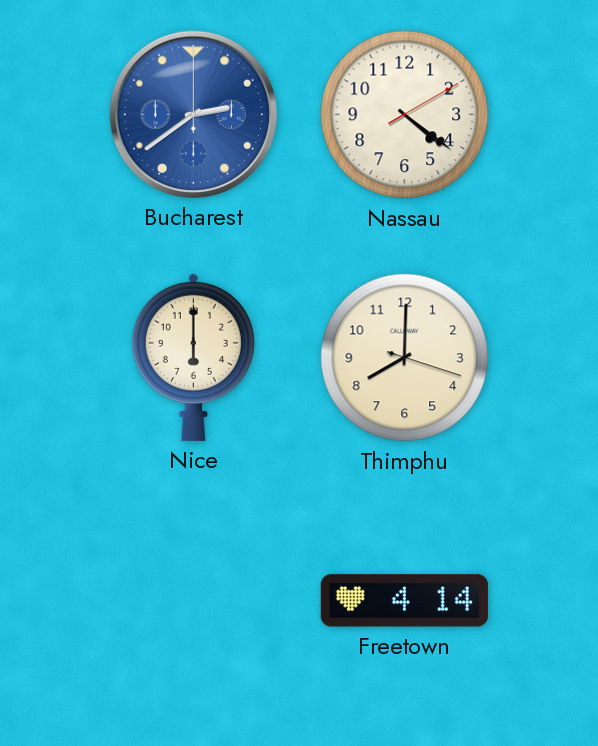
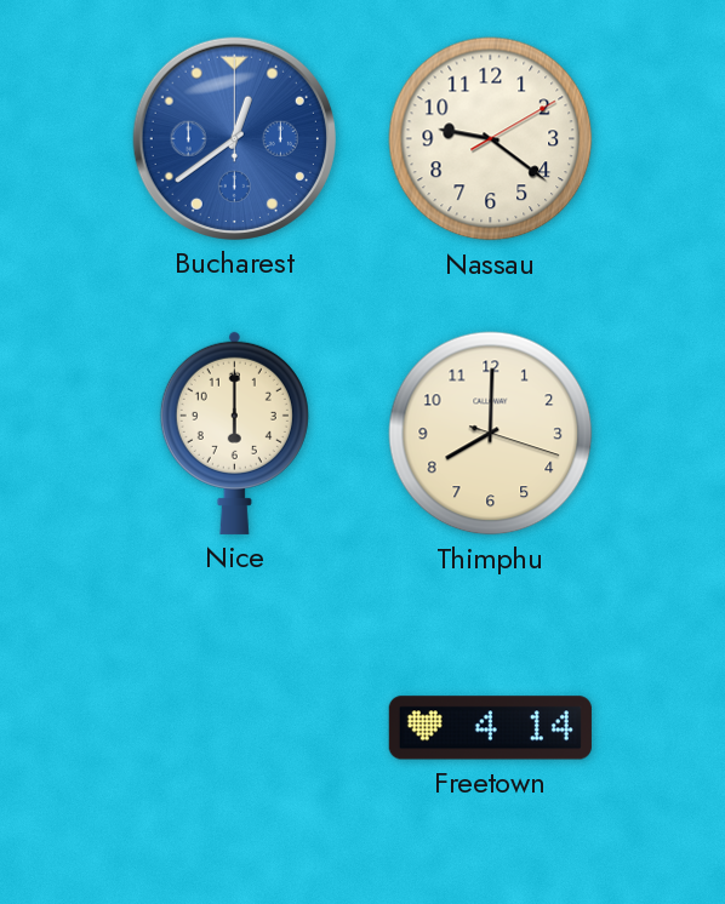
Bucharest: 2:39 -> 12:39 (234, 138)
Nassau: 4:21 -> 9:21 (491, 139)
